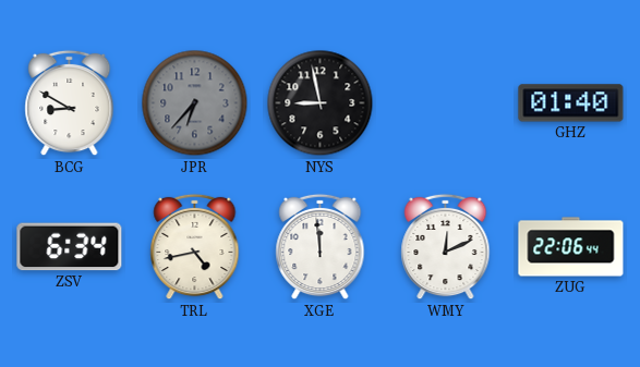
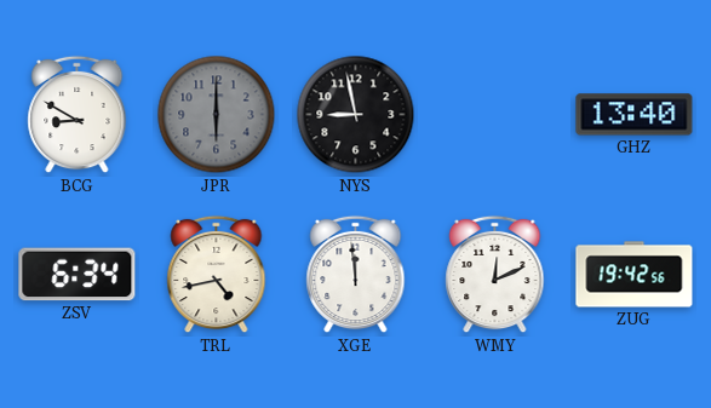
JPR: 6:37 -> 6:00 (217, 115)
GHZ: 01:40 -> 13:40 (635, 115)
ZUG: 22:06 -> 19:42 (635, 275)
